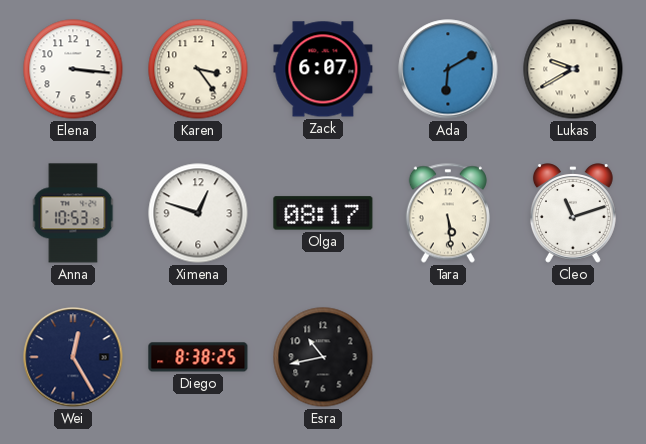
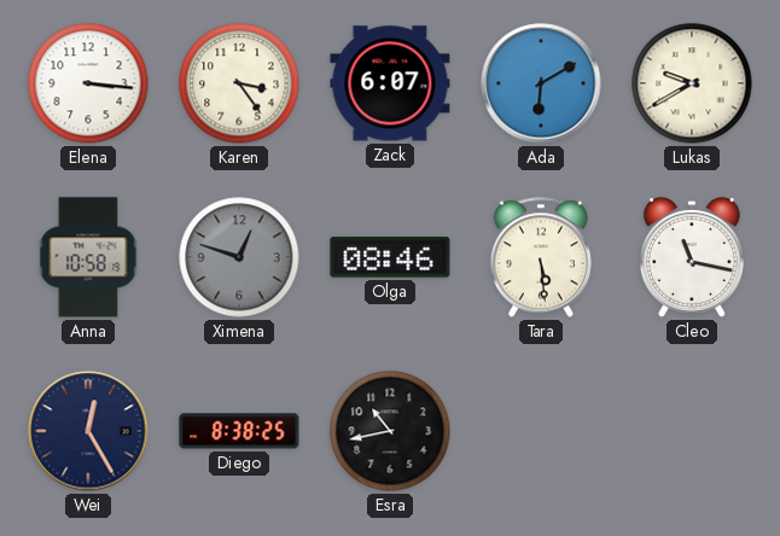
Anna: 10:53 -> 10:58 (88, 257)
Ximena dial: white -> grey (239, 257)
Olga: 08:17 -> 08:46 (390, 257)
Cleo: 11:12 -> 11:17 (692, 257)
